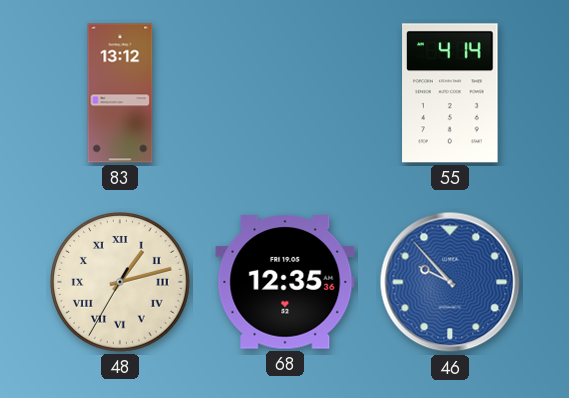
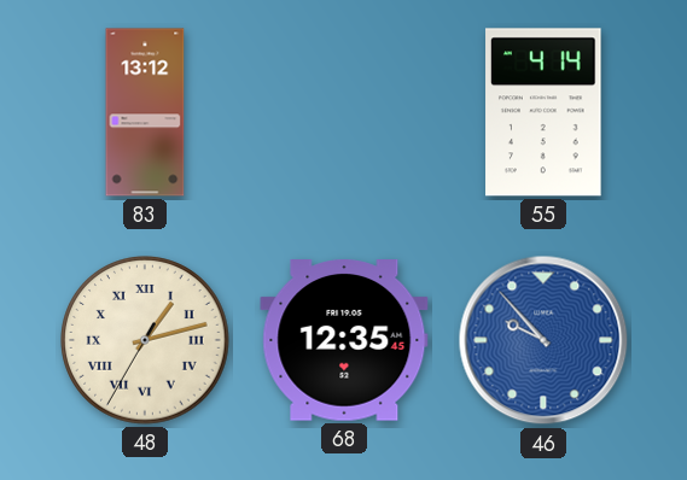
68: 12:35:36 -> 12:35:45 (344, 340)
